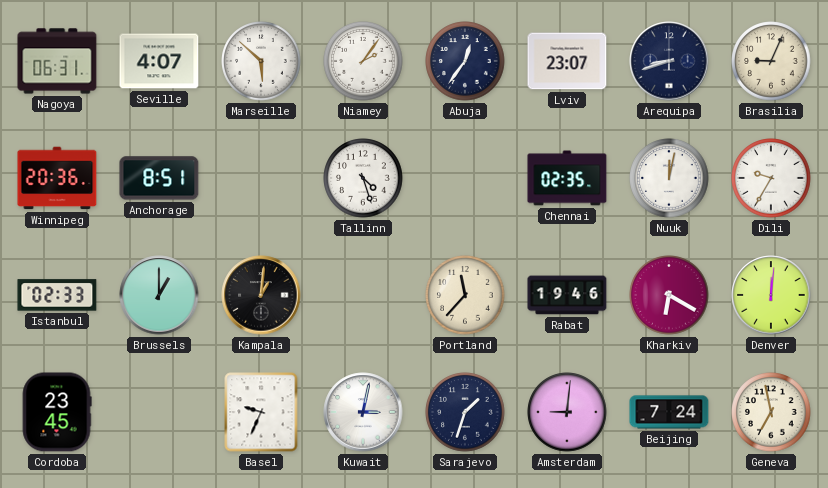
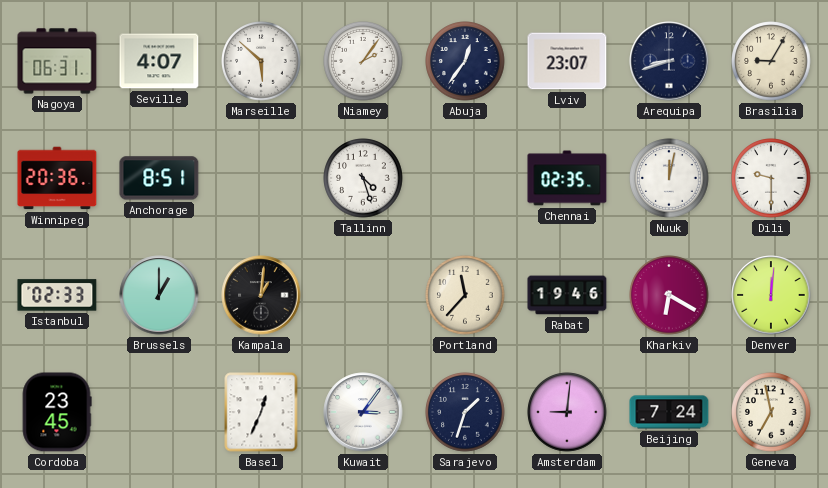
Brasilia: 9:04 -> 9:05 (771, 61)
Dili: 9:35 -> 9:30 (771, 178)
Basel: 9:34 -> 12:34 (261, 412)
Kuwait: 3:02 -> 3:06 (363, 412)
